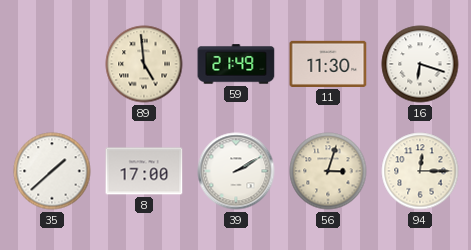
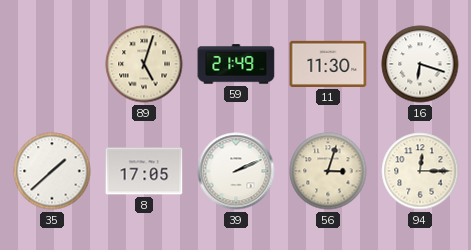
89: 4:59 -> 5:03 (144, 64)
8: 17:00 -> 17:05 (144, 171)
39: 2:10 -> 2:11 (236, 171)
